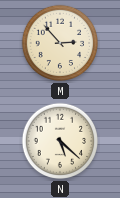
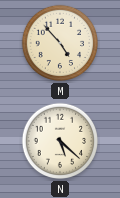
M: 2:53 -> 4:53 (60, 43)
